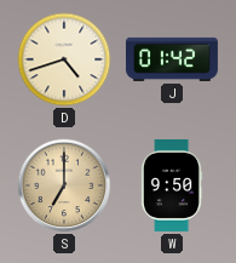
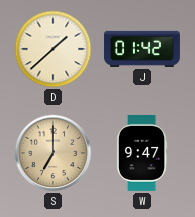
D: 4:42 -> 1:38 (53, 49)
W: 9:50 -> 9:47 (142, 153)
